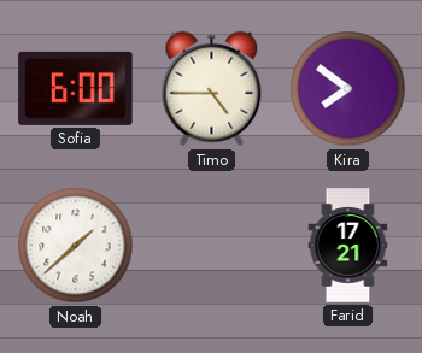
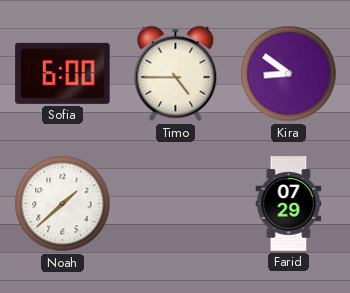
Kira: 7:51 -> 8:51 (289, 74)
Farid: 17:21 -> 07:29 (289, 204)
